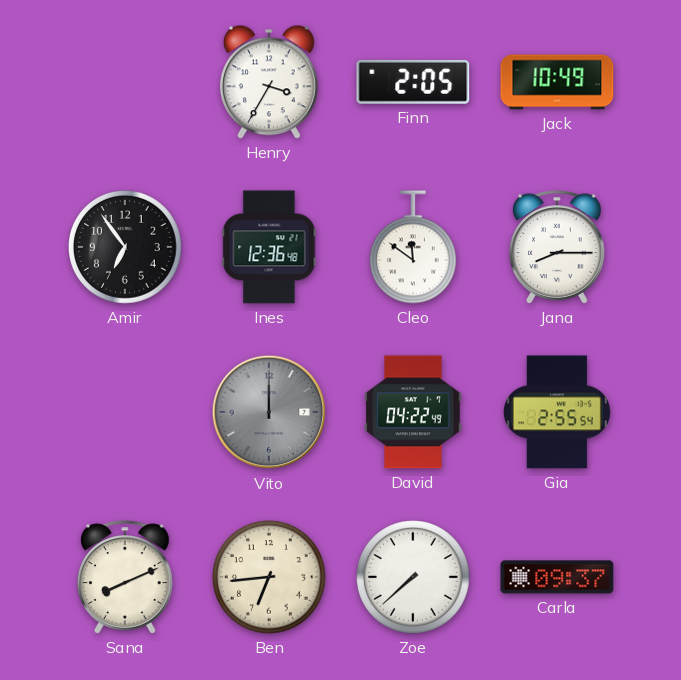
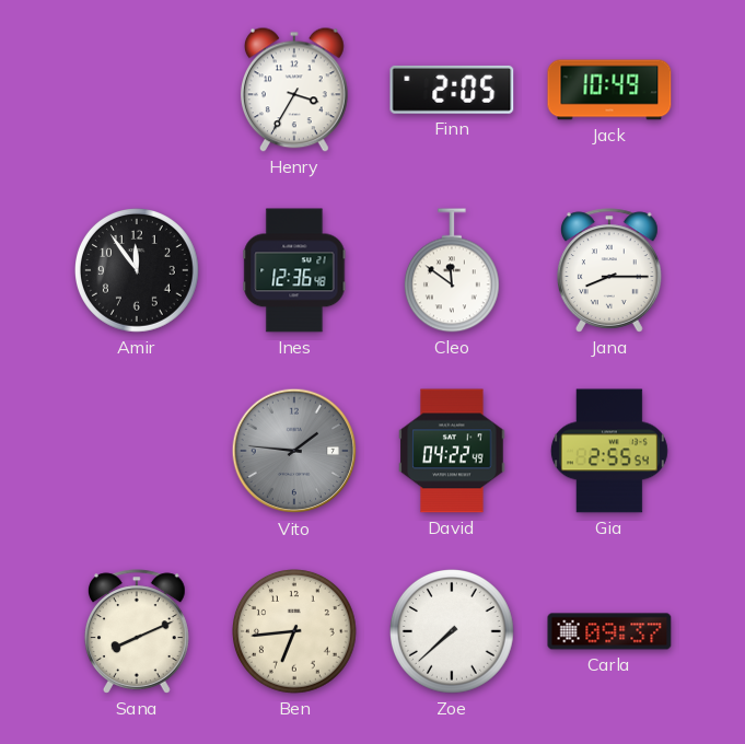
Amir: 6:54 -> 11:54 (138, 271)
Vito: 12:00 -> 1:46 (294, 451)
